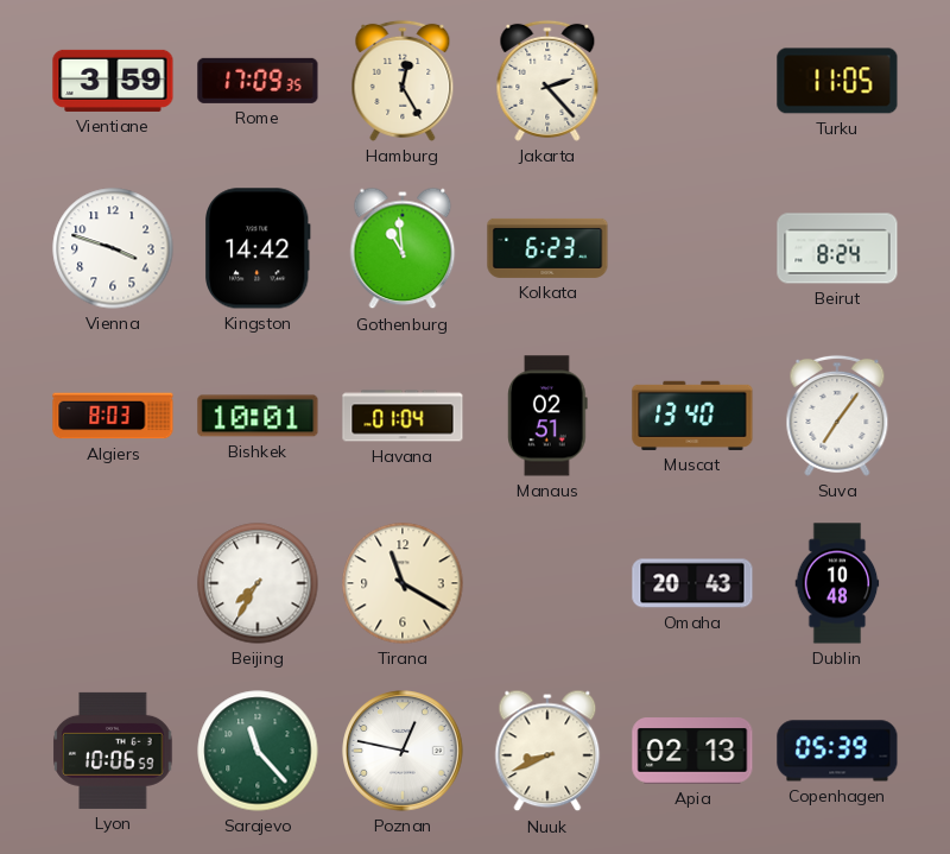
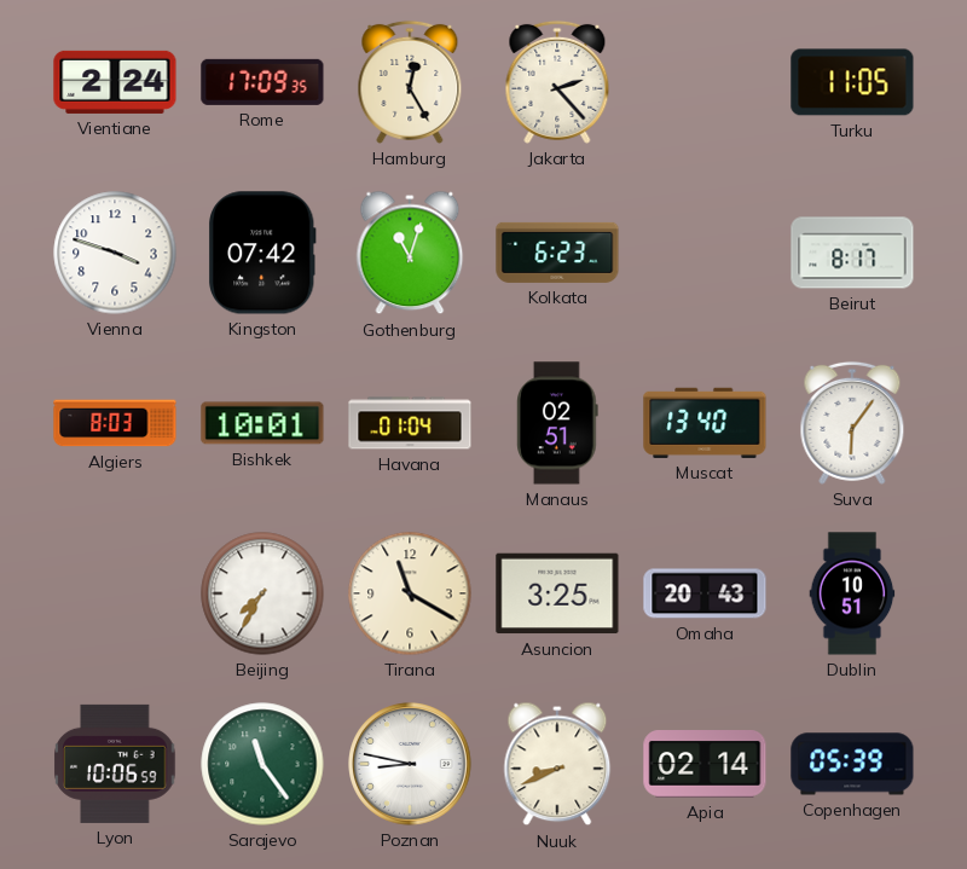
Vientiane: 3:59 -> 2:24 (115, 82)
Kingston: 14:42 -> 07:42 (262, 253)
Gothenburg: 10:59 -> 11:03 (410, 253)
Beirut: 8:24 -> 8:17 (852, 253)
Suva: 7:06 -> 6:06 (852, 423)
Asuncion: none -> 3:25 (557, 593)
Dublin: 10:48 -> 10:51 (852, 593)
Sarajevo: 11:23 -> 11:24 (262, 764)
Poznan: 12:47 -> 8:47 (411, 765)
Apia: 02:13 -> 02:14 (705, 764)
